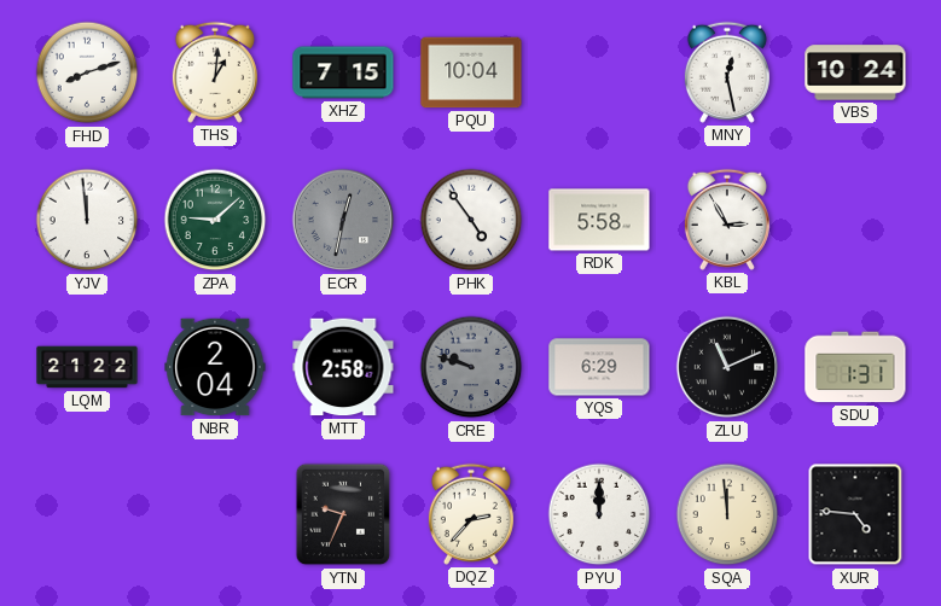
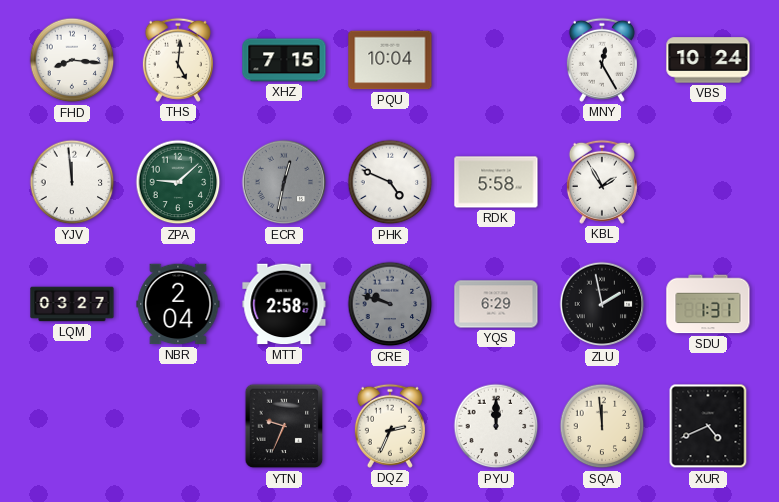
FHD: 8:12 -> 8:16 (72, 60)
THS: 1:01 -> 5:01 (178, 60)
MNY: 12:28 -> 12:25 (602, 60)
PHK: 4:54 -> 4:49 (390, 182)
KBL: 2:55 -> 1:55 (602, 182)
LQM: 21:22 -> 03:27 (72, 304)
ZLU: 11:11 -> 1:58 (602, 304)
DQZ: 2:37 -> 2:34 (390, 426)
XUR: 4:46 -> 4:41 (708, 426)
